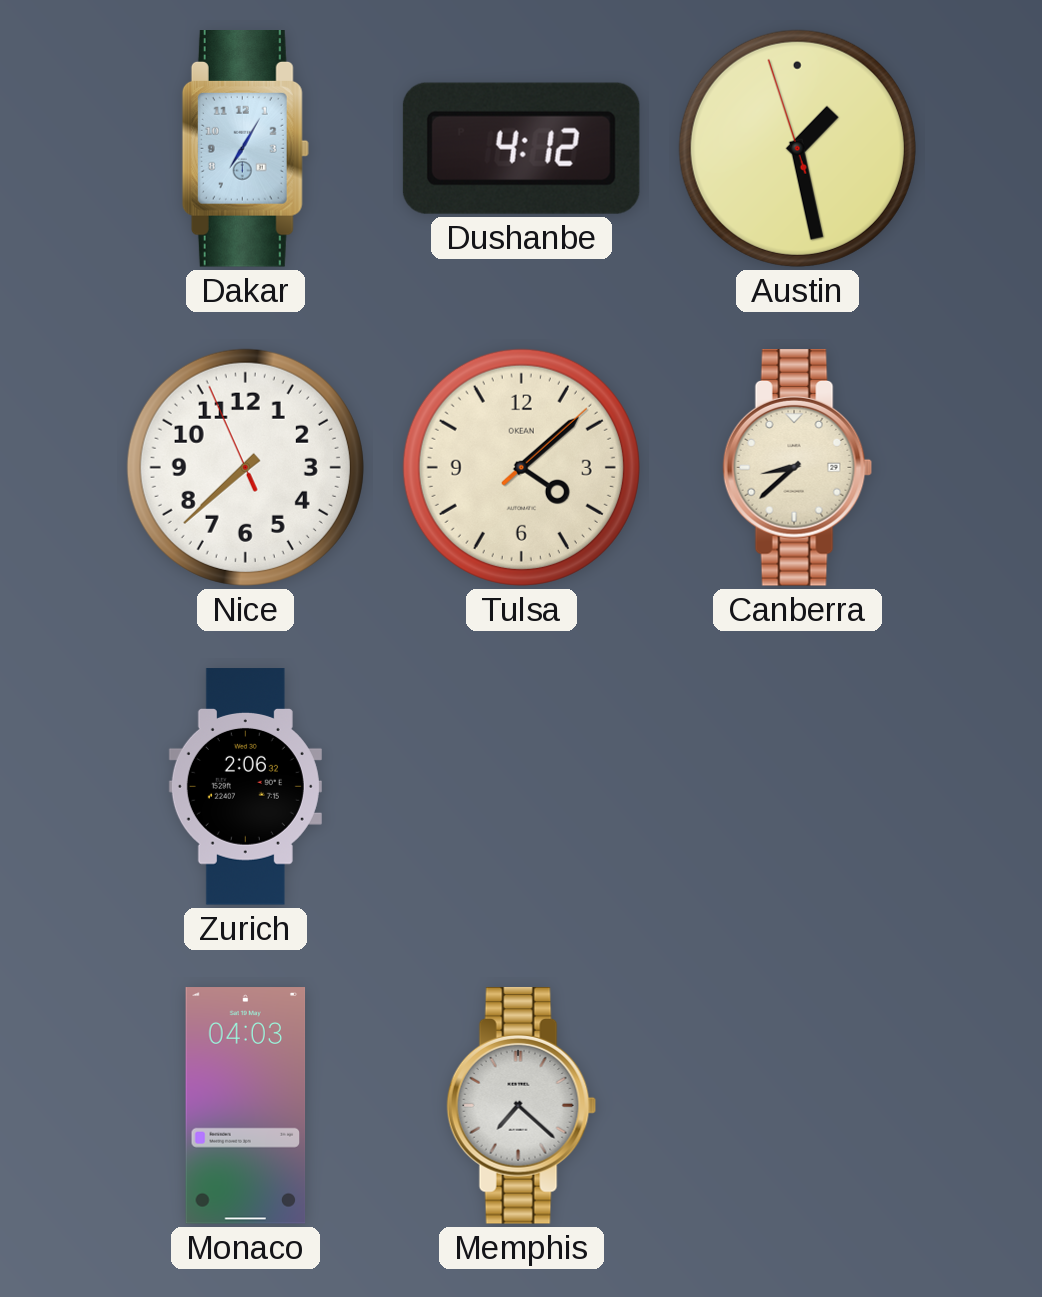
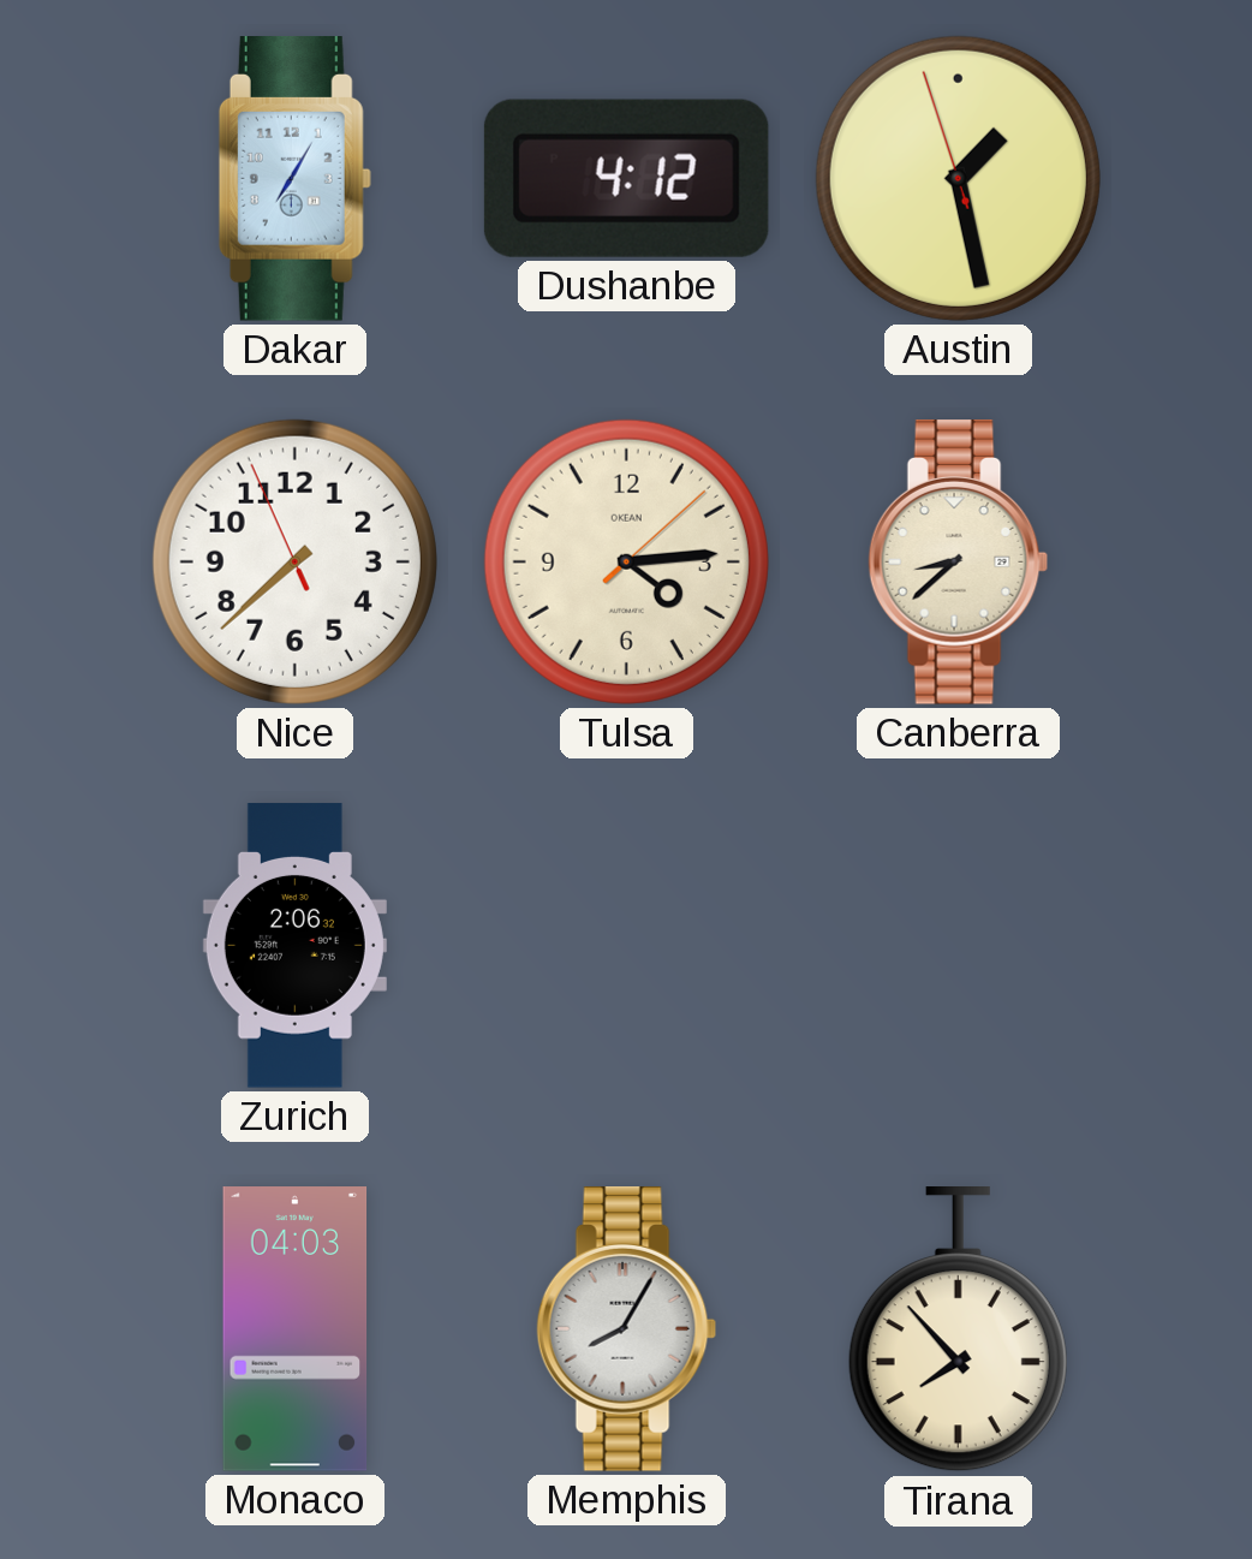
Tulsa: 4:08 -> 4:14 (626, 561)
Memphis: 7:22 -> 8:05 (627, 1329)
Tirana: none -> 7:53 (958, 1331)
